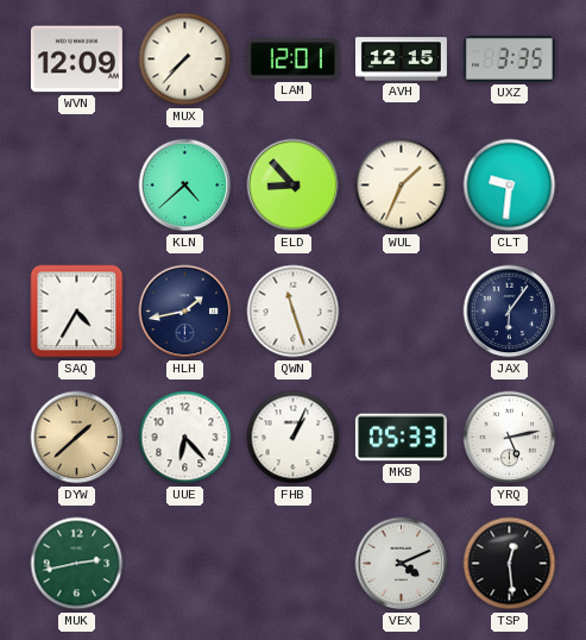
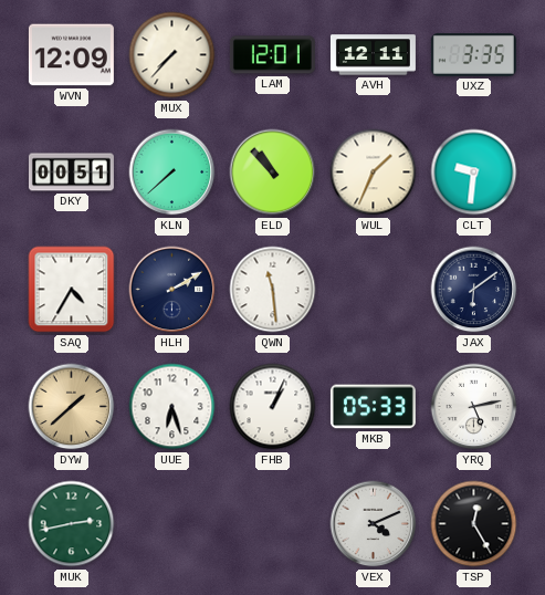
AVH: 12:15 -> 12:11 (373, 55)
DKY: none -> 00:51 (71, 173)
KLN: 4:38 -> 7:38 (172, 173)
ELD: 8:53 -> 10:53 (273, 173)
HLH: 1:43 -> 2:10 (172, 290)
QWN: 11:27 -> 11:29 (273, 290)
JAX: 6:06 -> 6:09 (474, 290)
UUE: 6:23 -> 6:27 (172, 407)
TSP: 12:29 -> 12:25 (474, 524)
